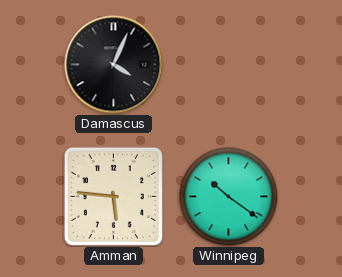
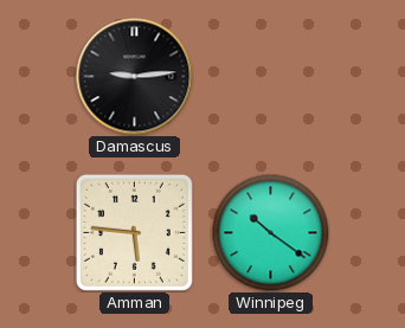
Damascus: 4:04 -> 9:14 (135, 77)
